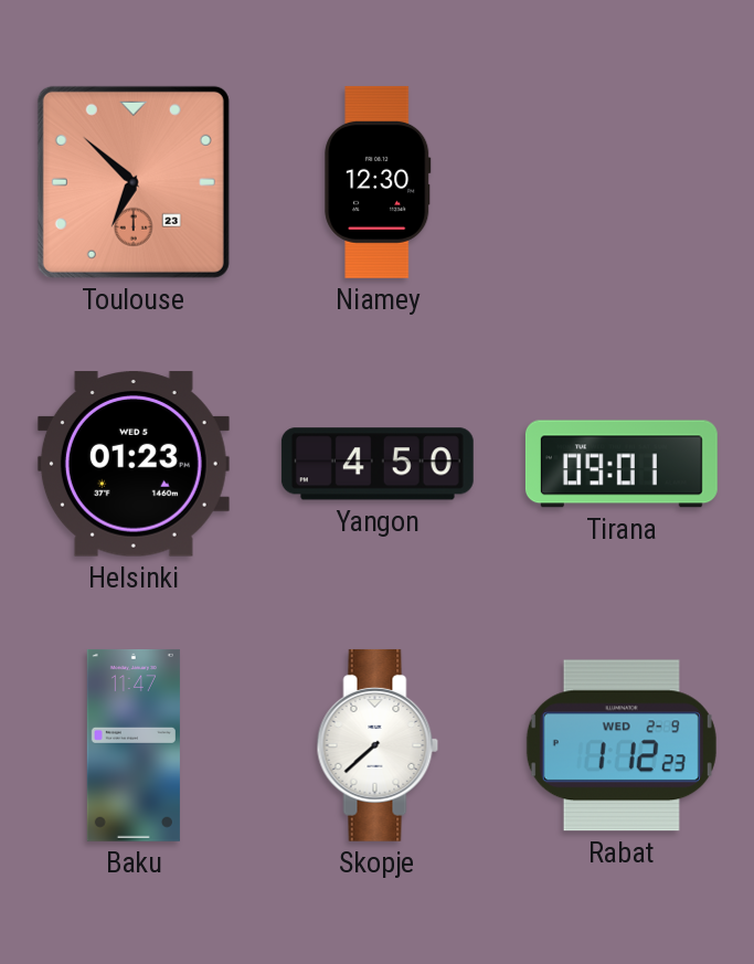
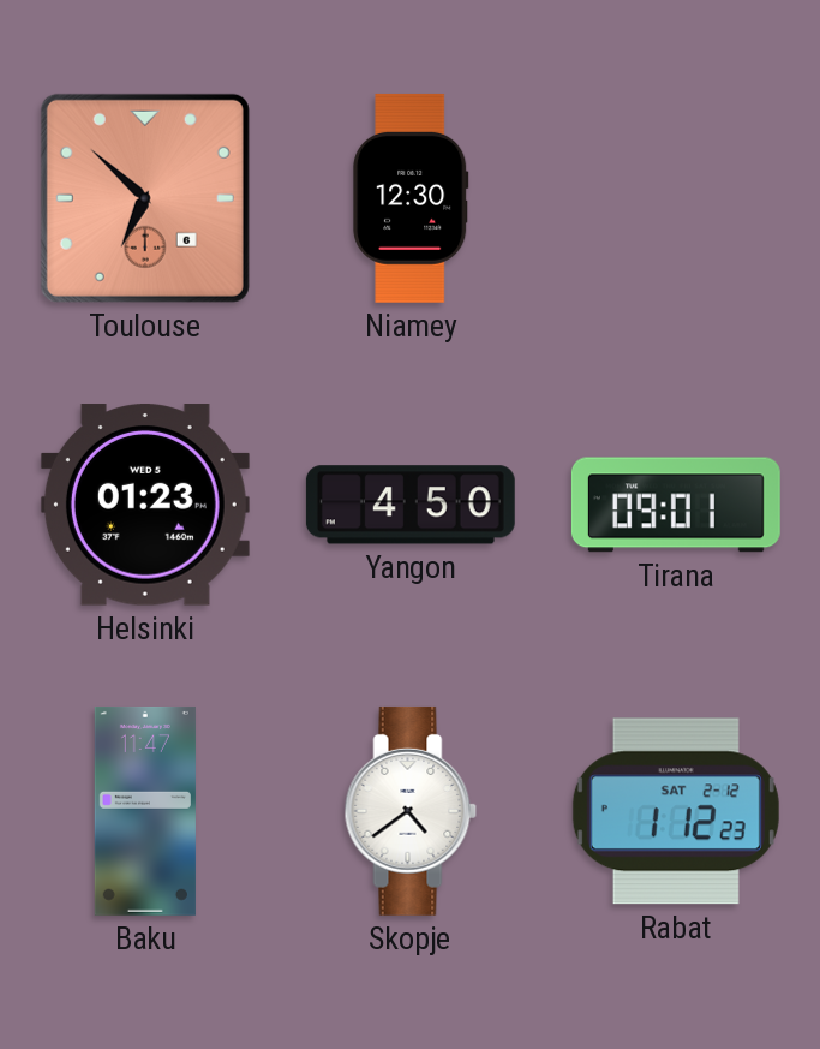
Toulouse date: 23 -> 6 (145, 198)
Skopje: 7:38 -> 4:39 (411, 811)
Rabat date: WED 2-9 -> SAT 2-12 (676, 811)
